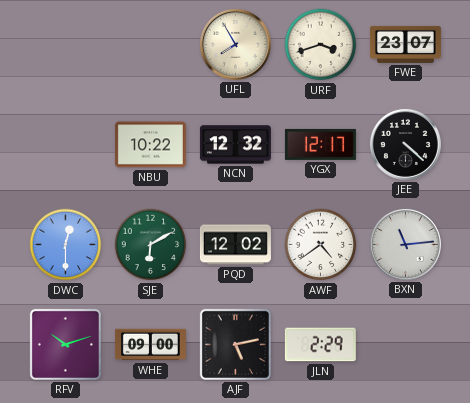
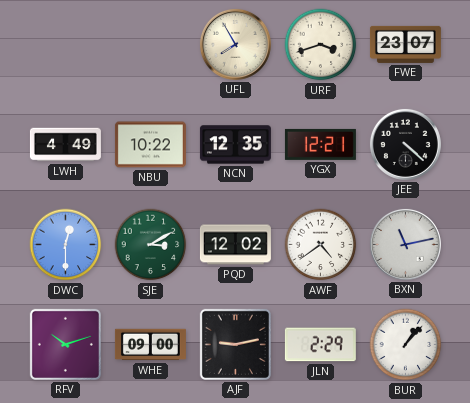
LWH: none -> 4:49 (65, 145)
NCN: 12:32 -> 12:35 (235, 145)
YGX: 12:17 -> 12:21 (320, 144)
SJE: 6:10 -> 3:10 (151, 245)
BXN: 11:14 -> 11:13 (405, 244)
AJF: 5:13 -> 9:13 (235, 344)
BUR: none -> 1:07 (406, 345)
